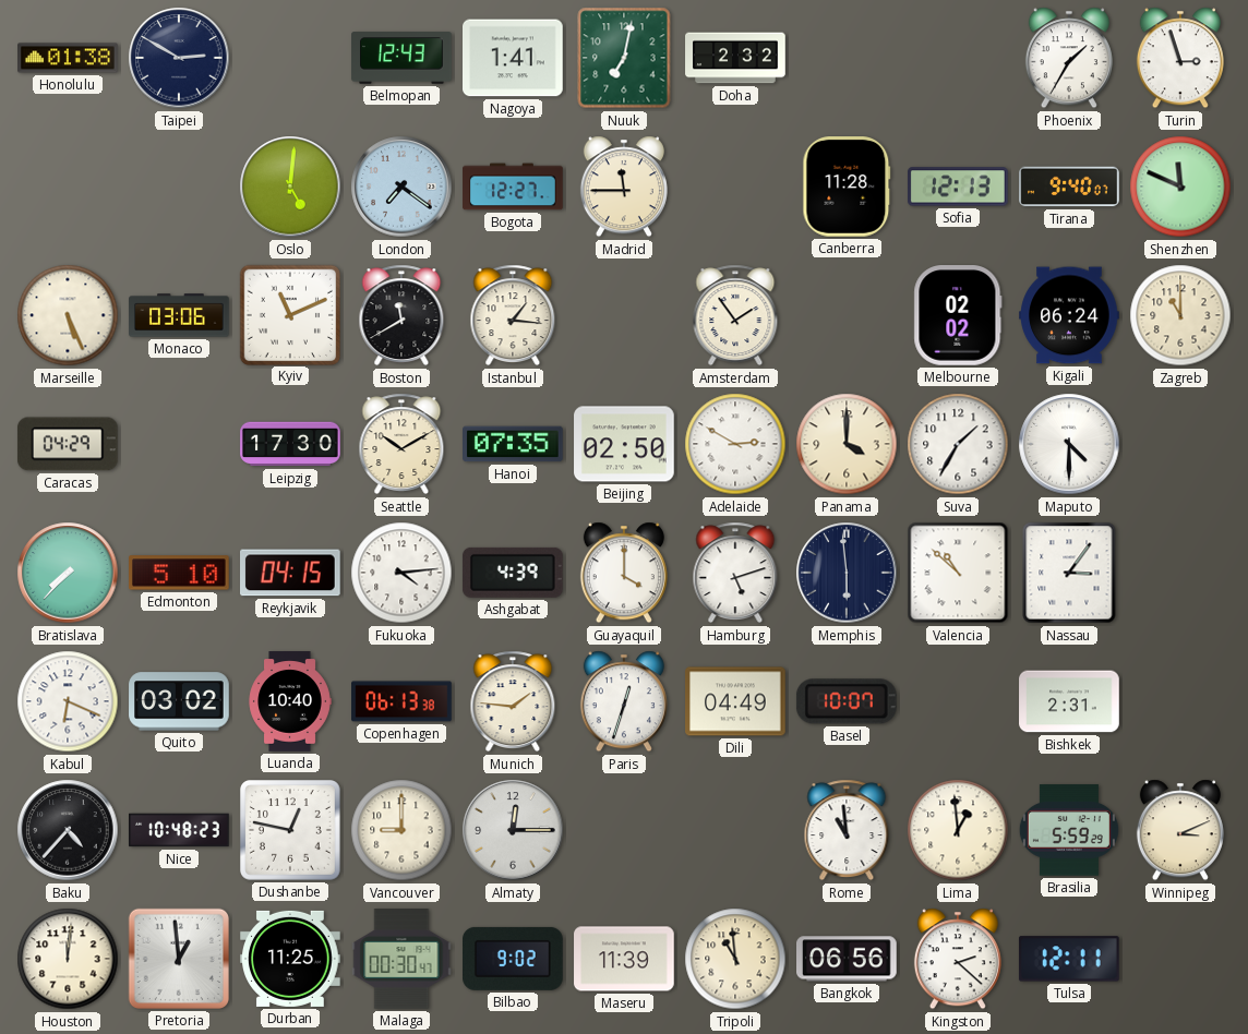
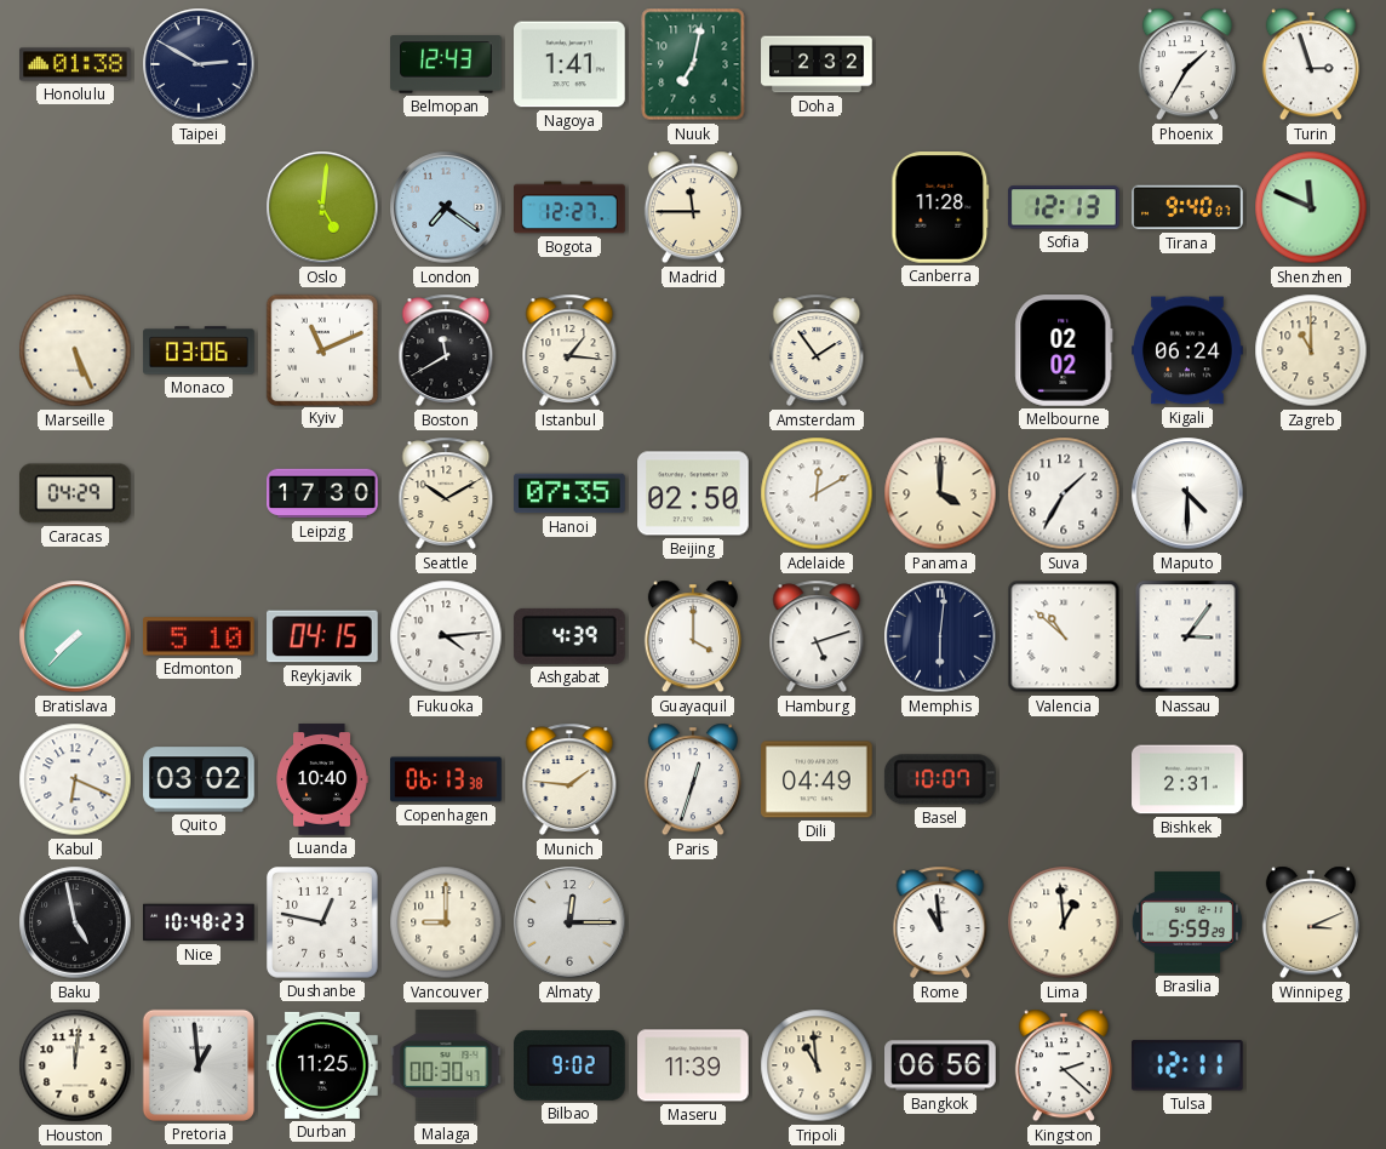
Adelaide: 2:50 -> 12:10 (817, 493)
Memphis: 5:59 -> 6:01 (940, 636)
Baku: 4:37 -> 4:58 (75, 922)
